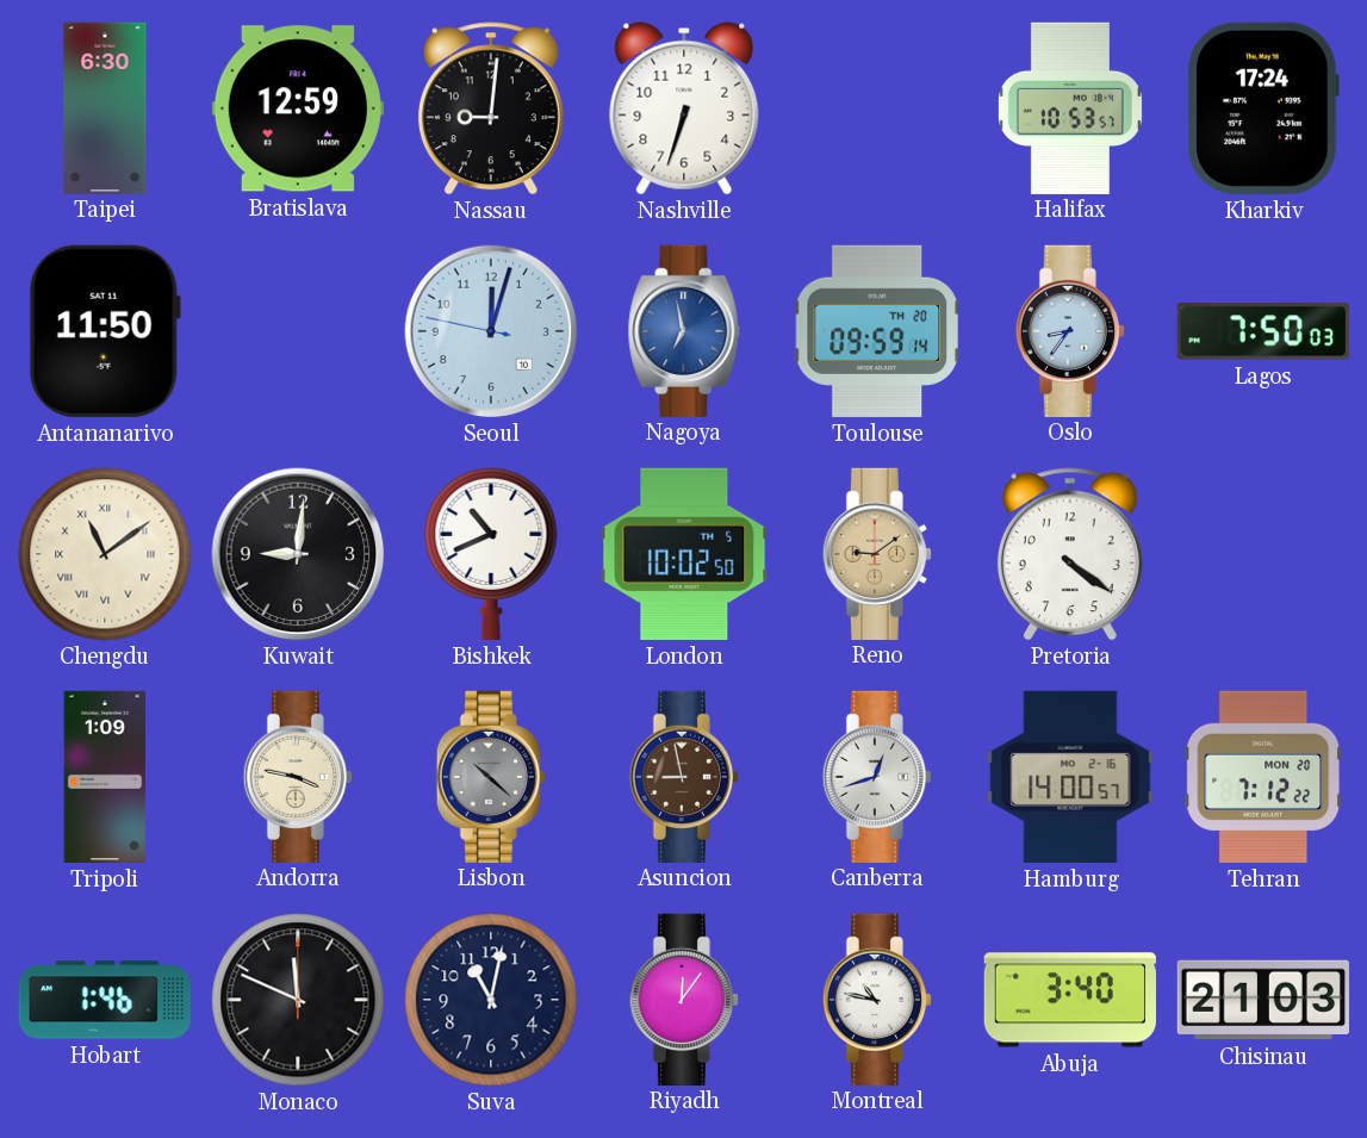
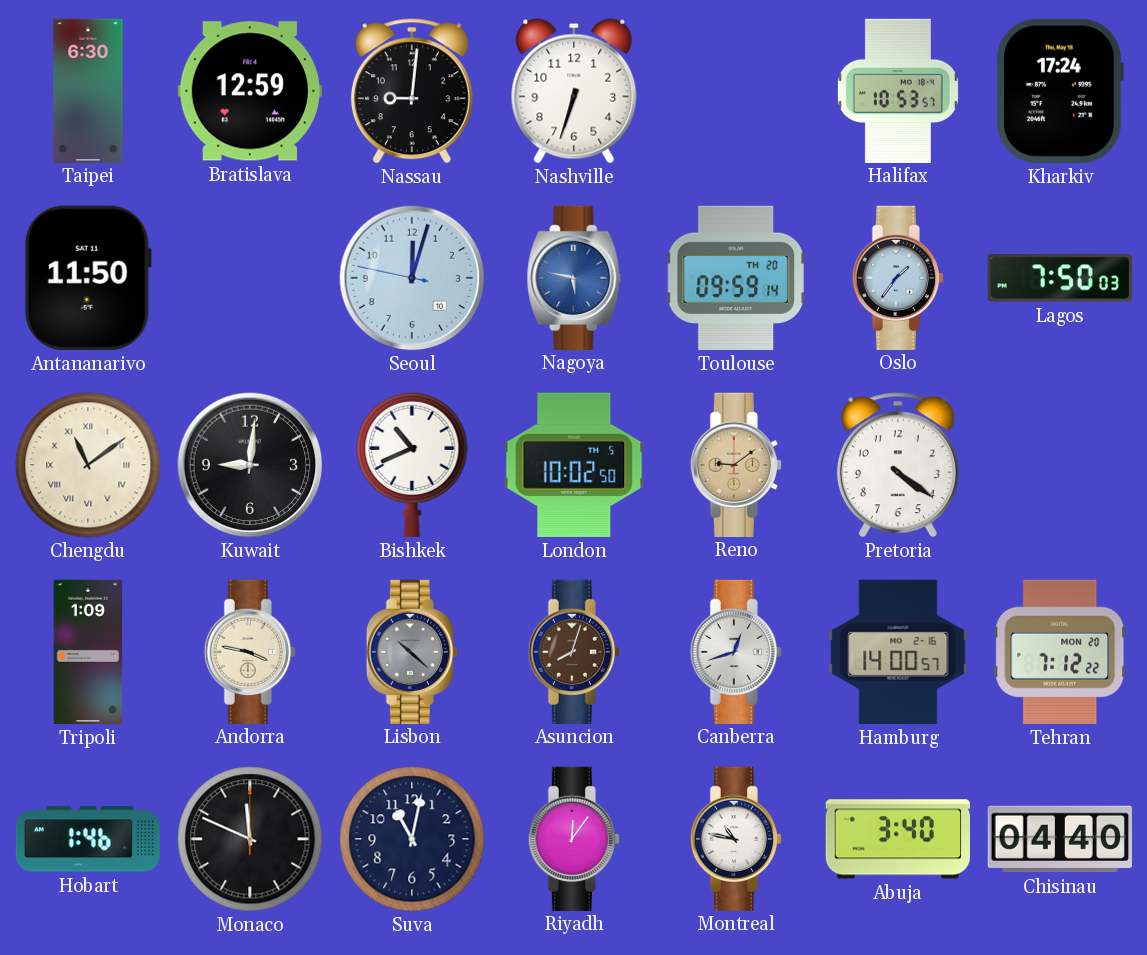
Nagoya: 6:58 -> 5:47 (574, 277)
Oslo: 8:36 -> 1:36 (898, 277)
Asuncion: 8:58 -> 8:03 (574, 651)
Chisinau: 21:03 -> 04:40 (1060, 839)
